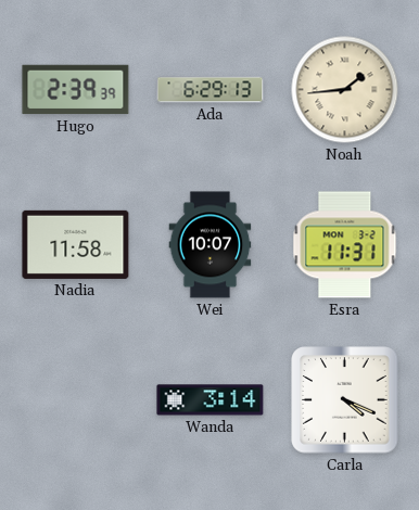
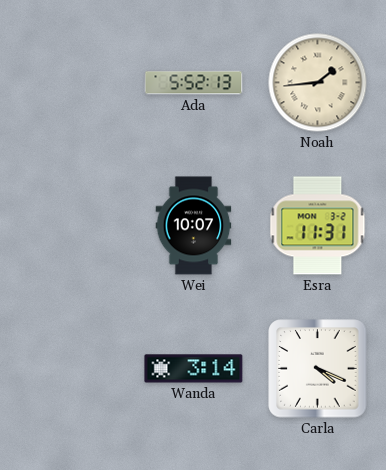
Hugo: 2:39 -> none (76, 90)
Ada: 6:29 -> 5:52 (194, 83)
Nadia: 11:58 -> none (76, 244)
